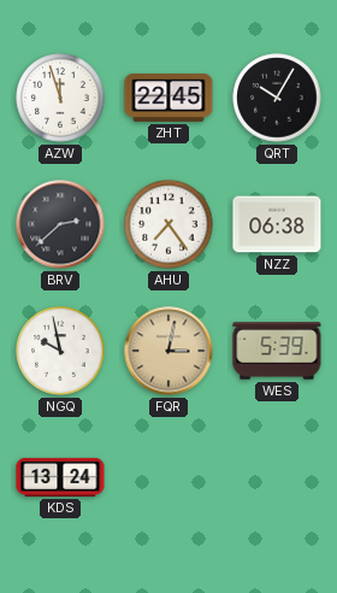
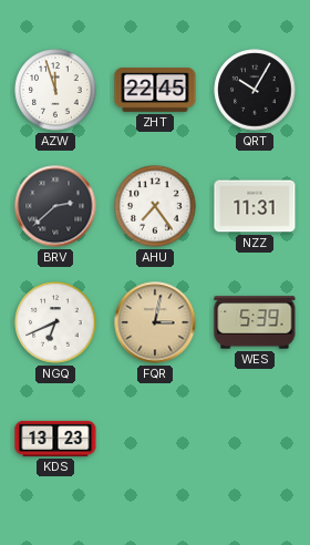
NZZ: 06:38 -> 11:31 (255, 206)
NGQ: 9:58 -> 6:41 (55, 322)
KDS: 13:24 -> 13:23 (55, 439)
